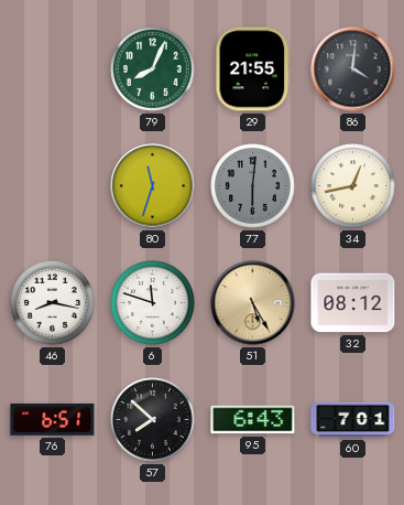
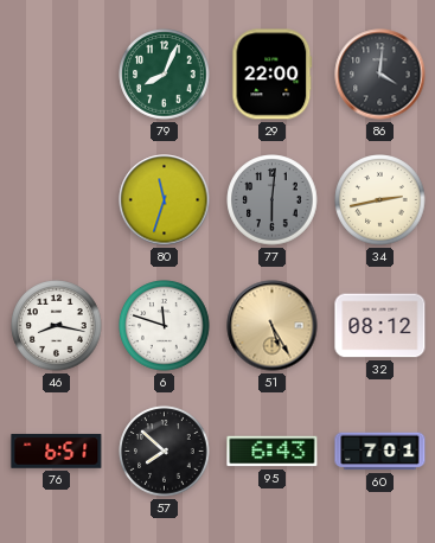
29: 21:55 -> 22:00 (273, 75)
34: 12:43 -> 2:43 (380, 200)
